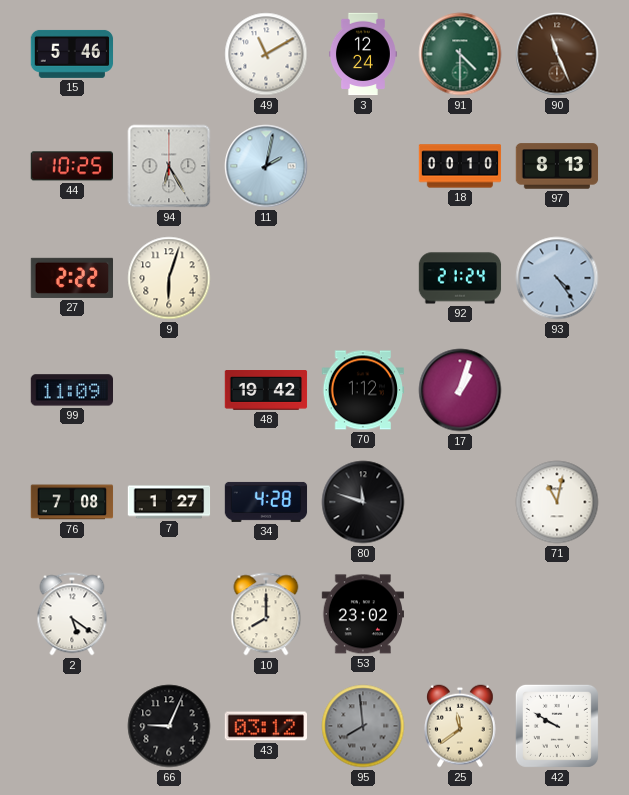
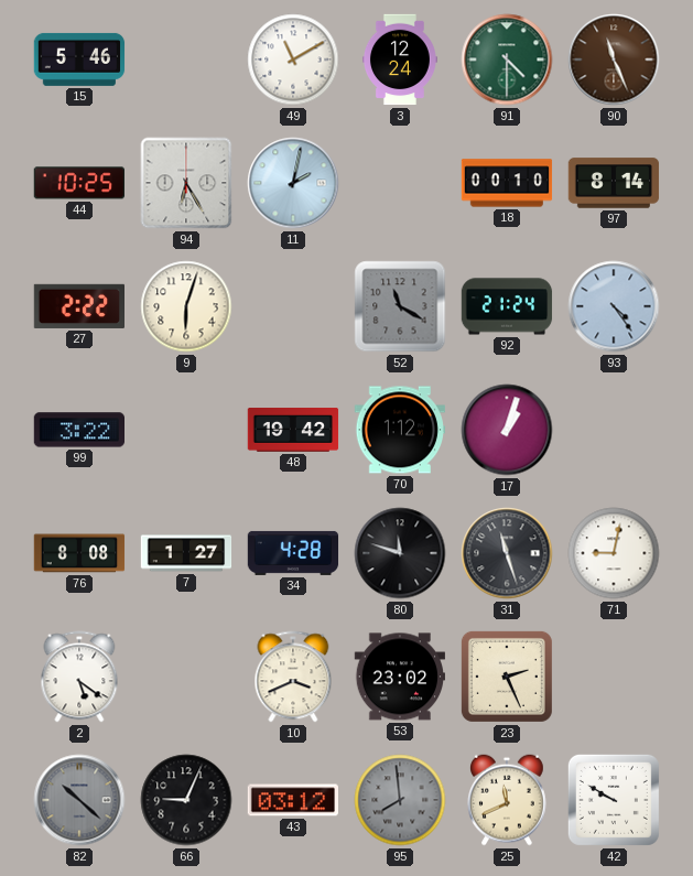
97: 8:13 -> 8:14 (614, 183)
52: none -> 11:20 (400, 306)
99: 11:09 -> 3:22 (78, 430)
76: 7:08 -> 8:08 (79, 553)
31: none -> 11:27 (507, 553)
71: 11:02 -> 9:02 (614, 553)
10: 8:00 -> 3:41 (293, 677)
23: none -> 2:26 (507, 677)
82: none -> 10:22 (79, 800)
25: 11:39 -> 11:41 (508, 800)
